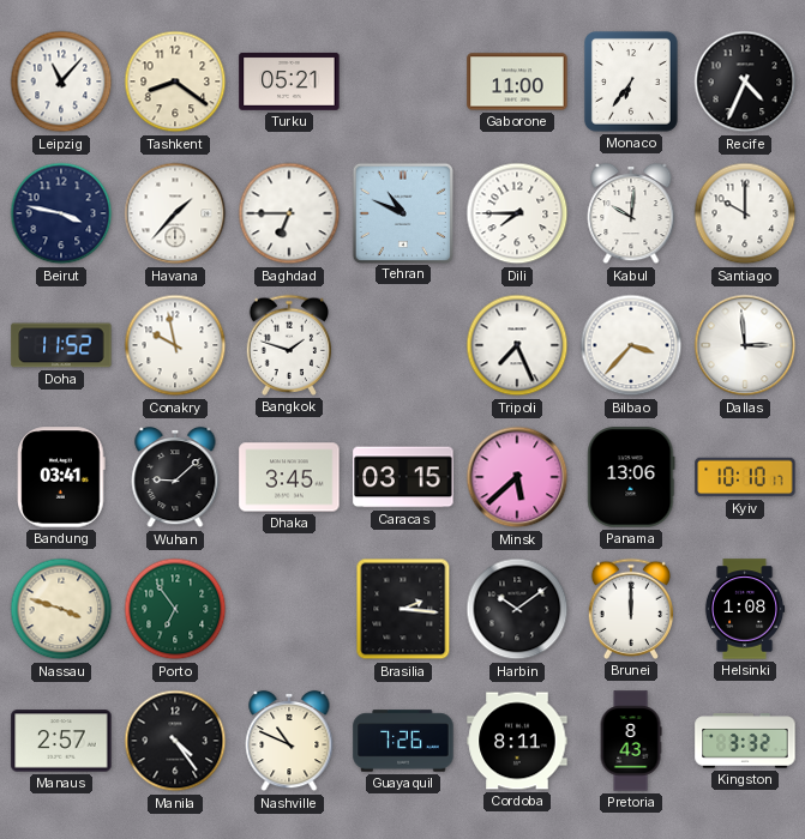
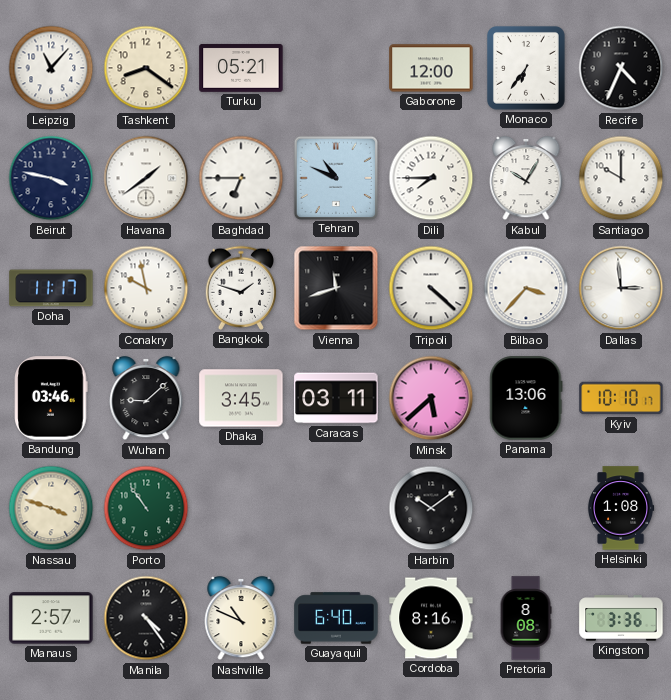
Gaborone: 11:00 -> 12:00 (431, 68)
Havana: 1:37 -> 1:39 (146, 178)
Kabul: 10:01 -> 10:05 (526, 178)
Doha: 11:52 -> 11:17 (51, 288)
Vienna: none -> 11:42 (336, 288)
Tripoli: 7:26 -> 4:22 (431, 288)
Bandung: 03:41 -> 03:46 (51, 398)
Caracas: 03:15 -> 03:11 (336, 398)
Porto: 6:54 -> 10:54 (146, 508)
Brasilia: 2:16 -> none (403, 609)
Brunei: 12:00 -> none (631, 609)
Guayaquil: 7:26 -> 6:40 (336, 618)
Cordoba: 8:11 -> 8:16 (431, 618)
Pretoria: 8:43 -> 8:08 (526, 618)
Kingston: 3:32 -> 3:36 (621, 618)
